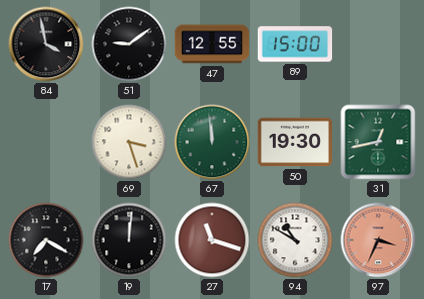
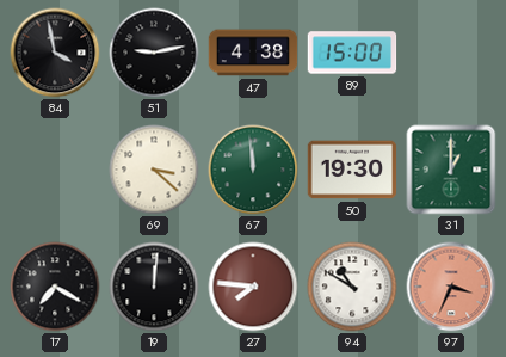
51: 9:09 -> 9:13 (154, 53)
47: 12:55 -> 4:38 (253, 53)
69: 3:27 -> 3:22 (154, 170)
31: 12:43 -> 1:00 (451, 170)
27: 11:18 -> 7:46 (253, 287)
